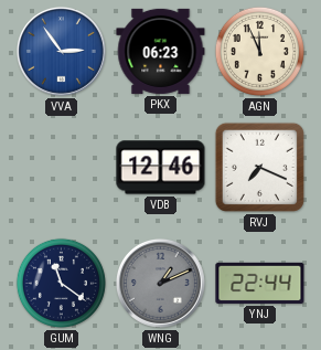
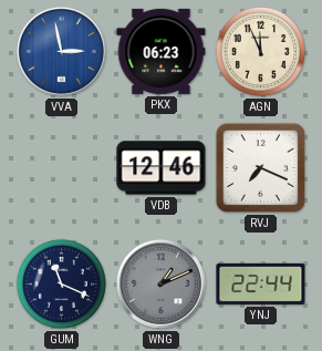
VVA: 2:54 -> 2:58 (61, 51)
GUM: 11:21 -> 11:19 (61, 283)
